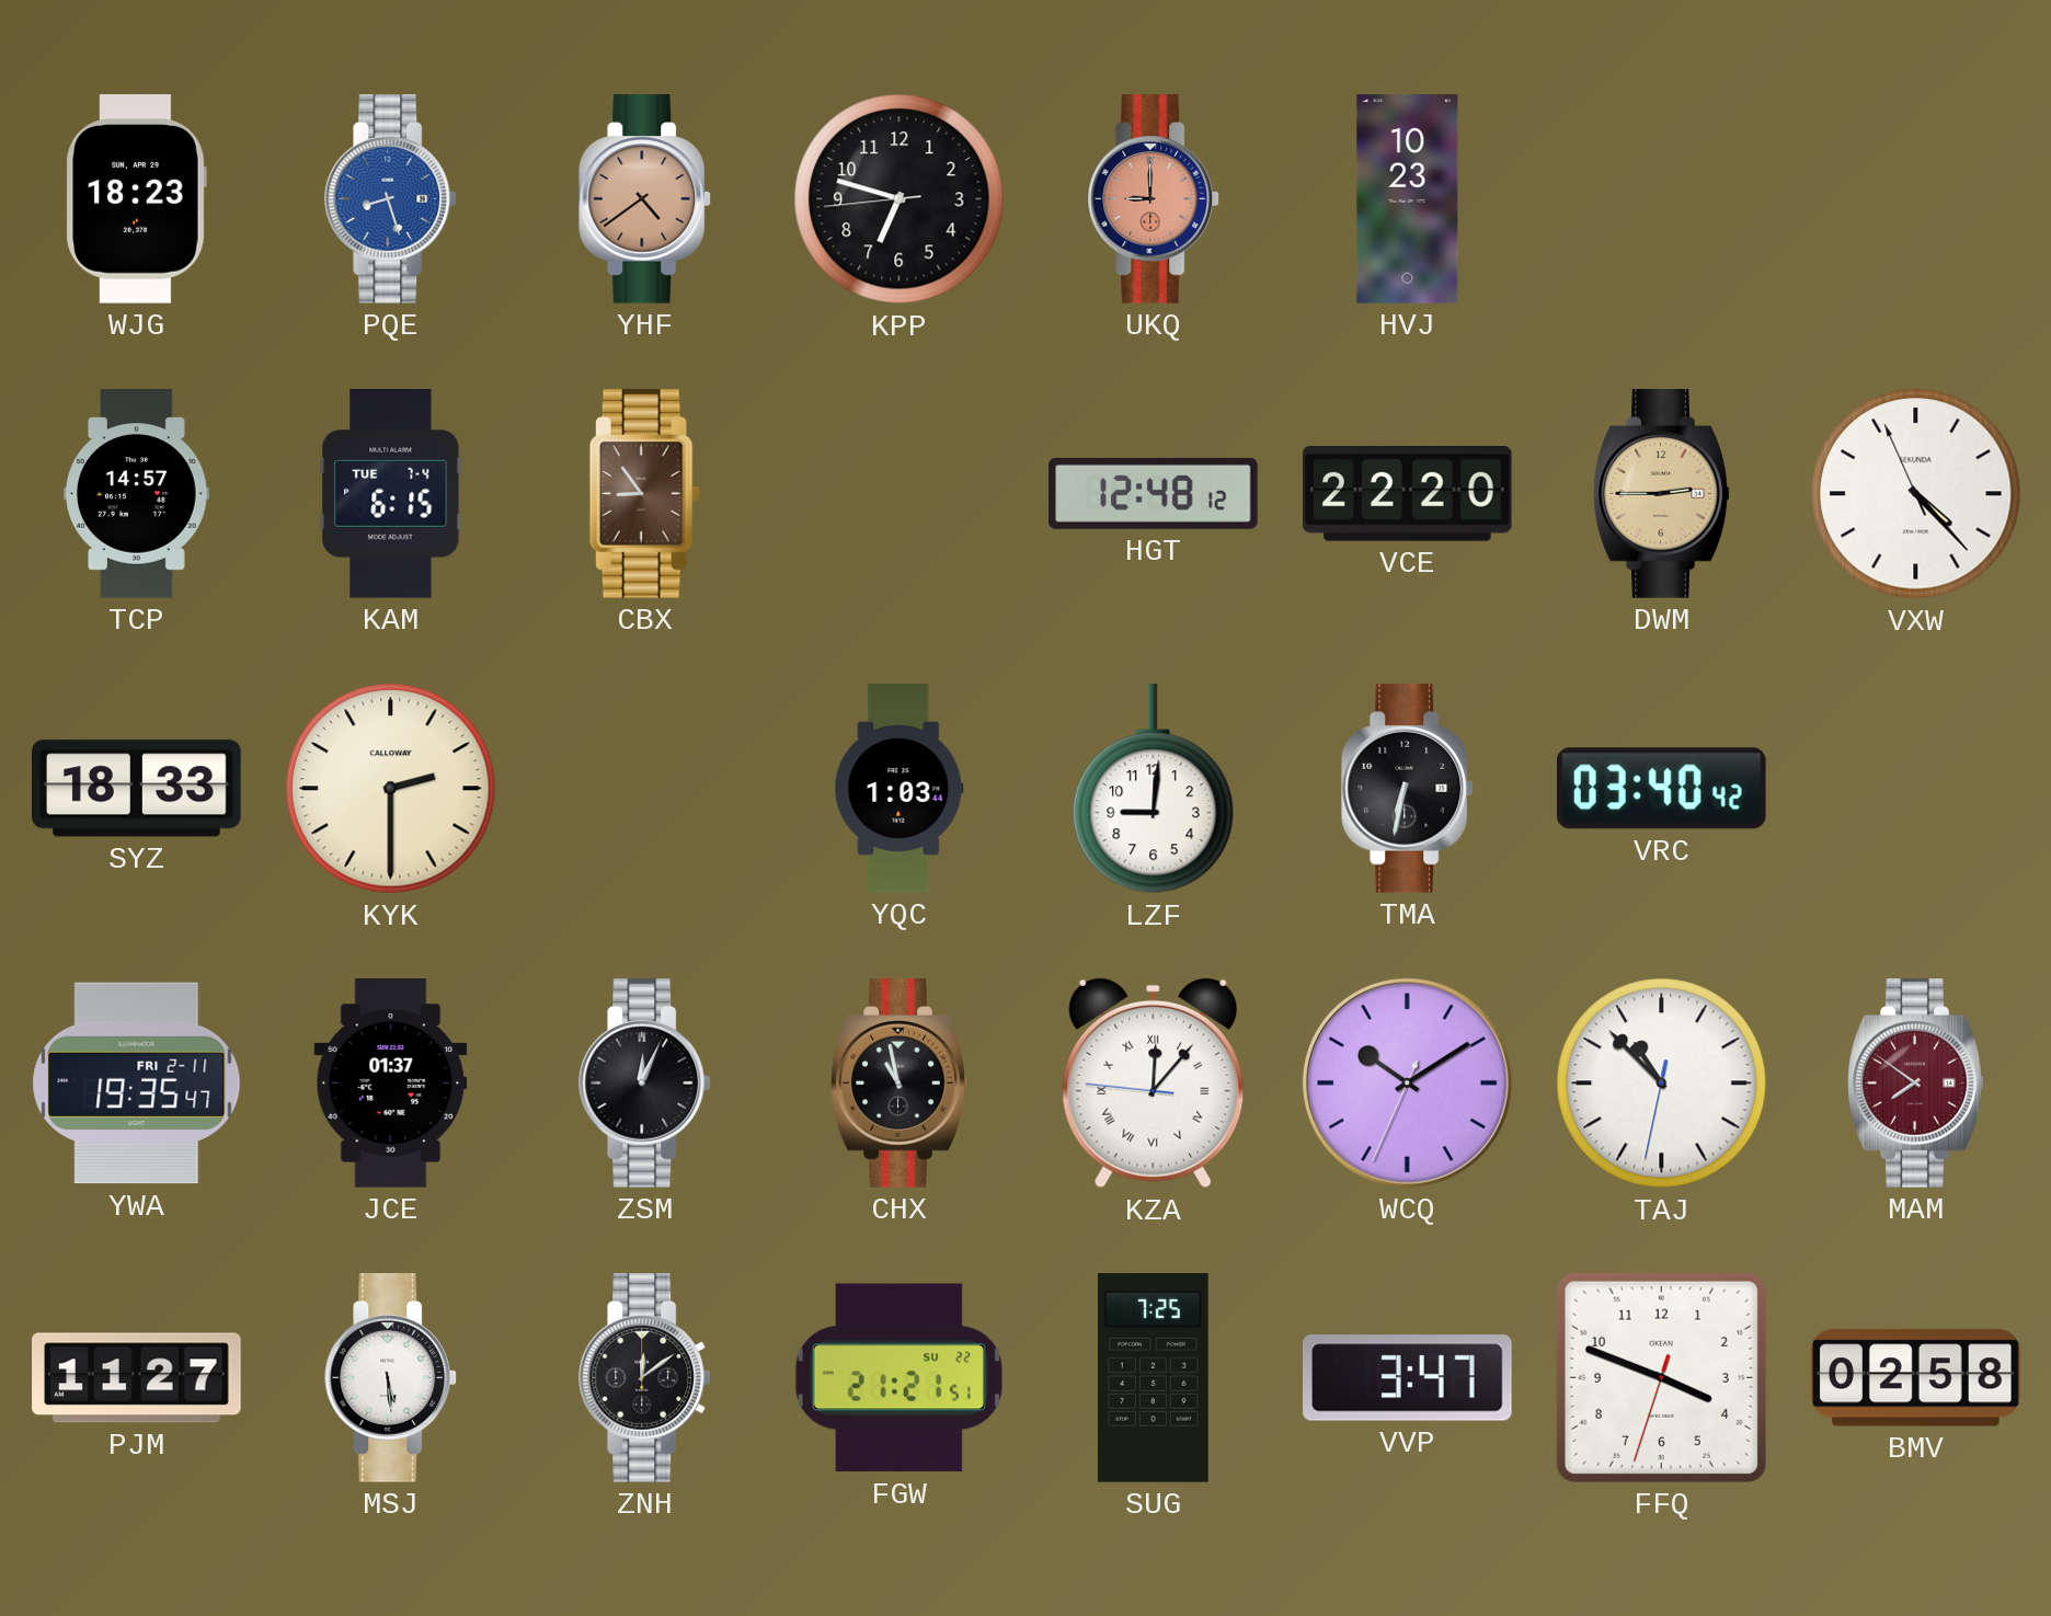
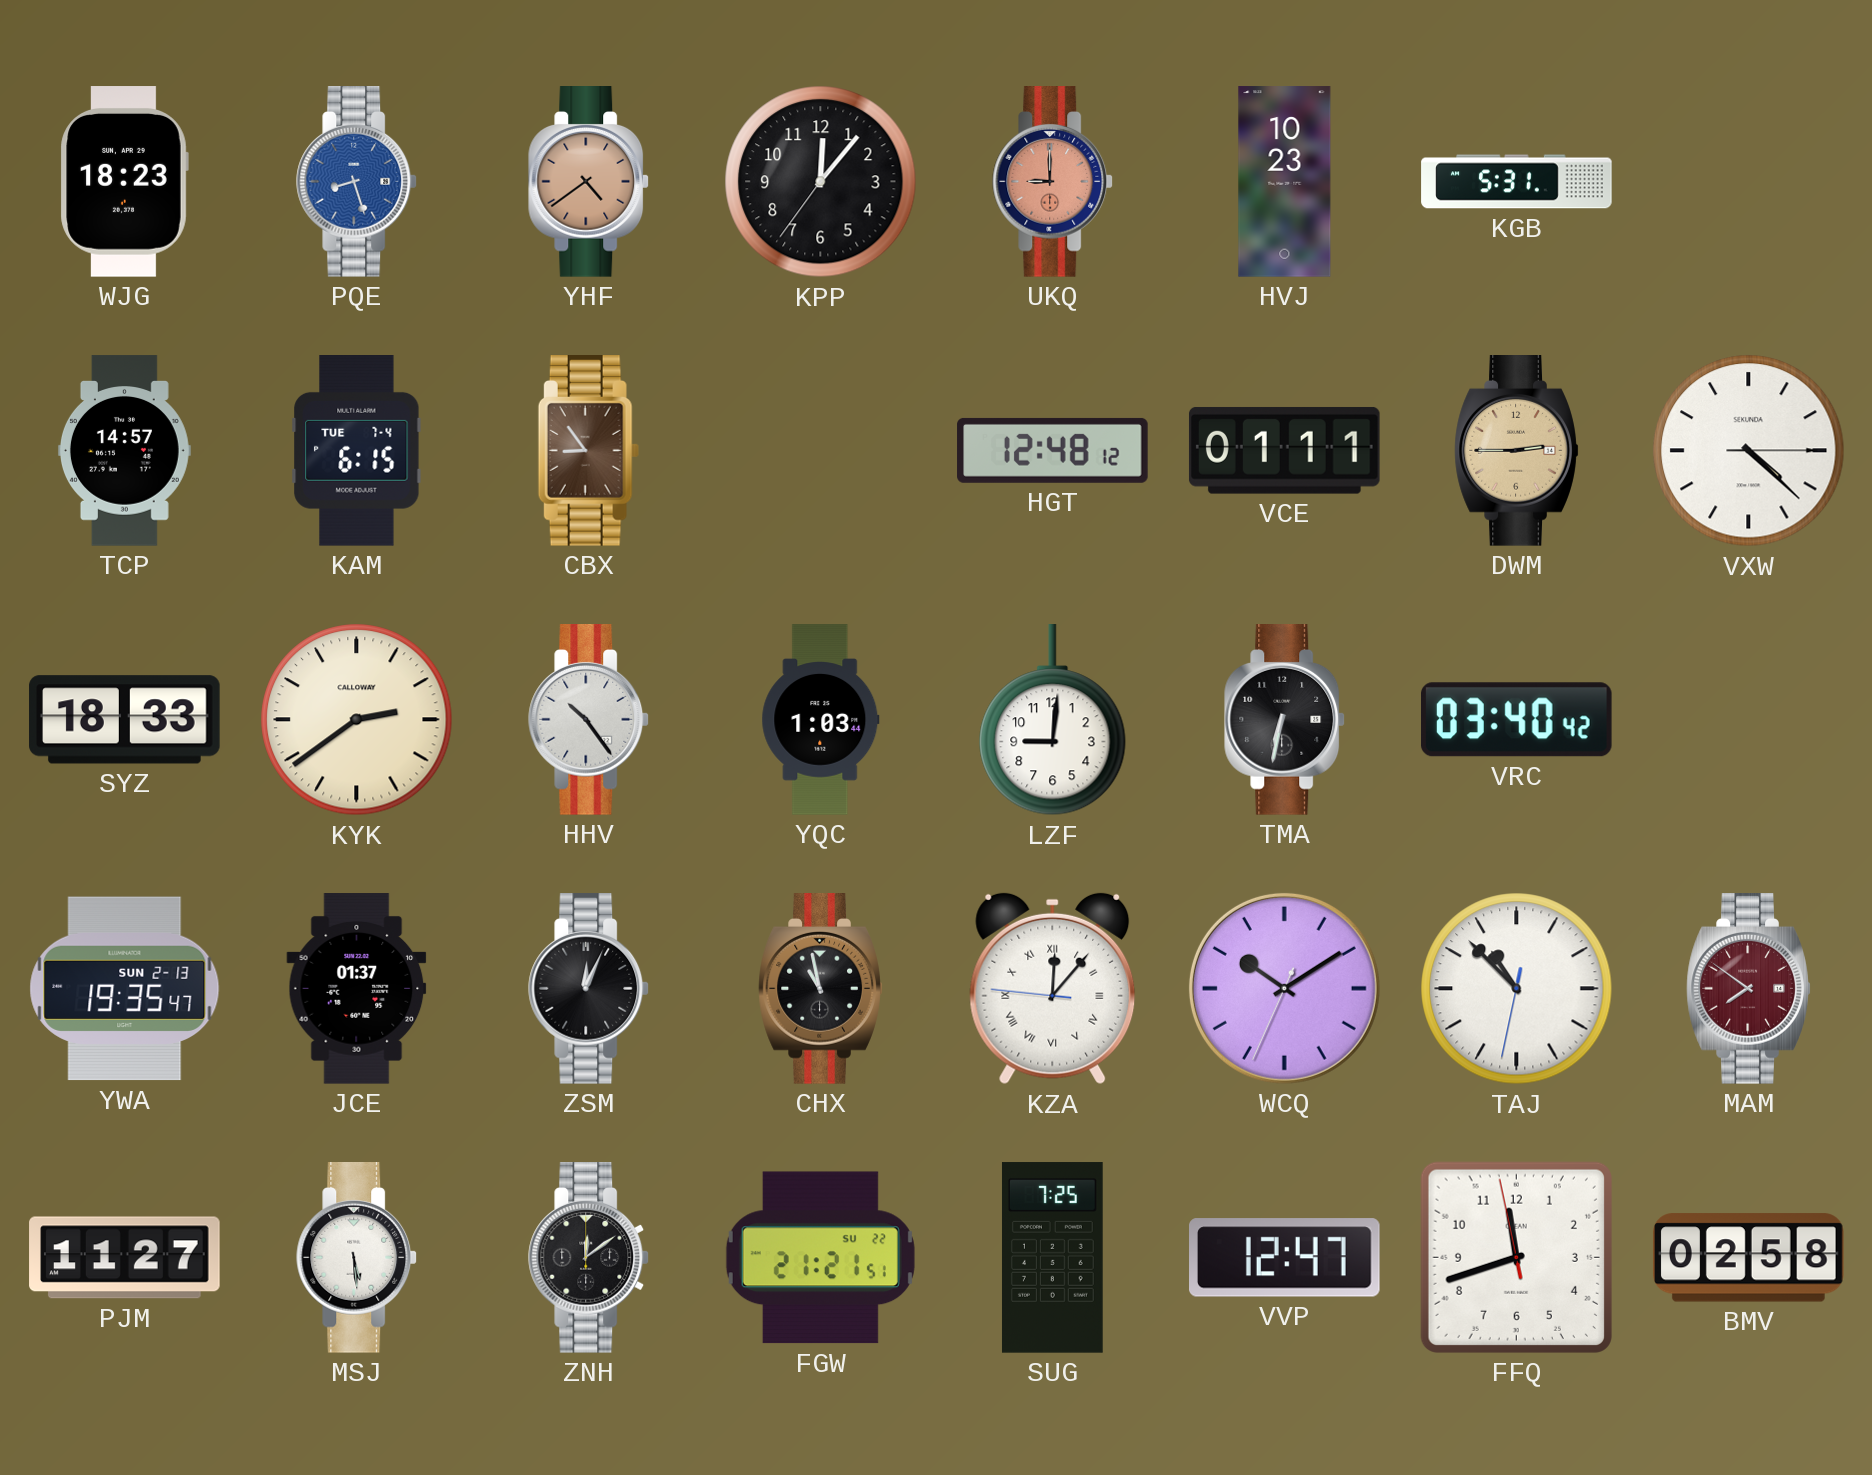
KPP: 6:47 -> 12:06 (821, 182)
KGB: none -> 5:31 (1517, 182)
VCE: 22:20 -> 01:11 (1284, 450)
VXW: 4:22:56 -> 4:22:15 (1749, 451)
KYK: 2:30 -> 2:39 (357, 720)
HHV: none -> 10:24 (589, 720)
YWA date: FRI 2-11 -> SUN 2-13 (125, 989)
VVP: 3:47 -> 12:47 (1285, 1258)
FFQ: 3:48 -> 11:41 (1516, 1257)
